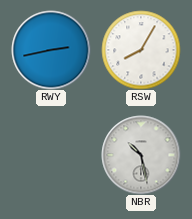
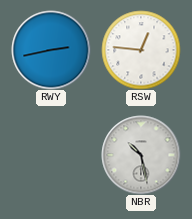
RSW: 8:05 -> 12:46 (141, 50)
